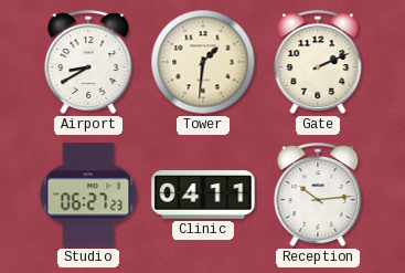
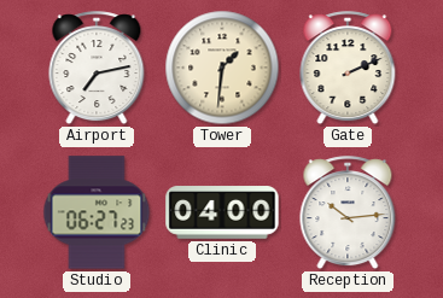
Airport: 8:40 -> 7:13 (97, 69)
Clinic: 04:11 -> 04:00 (222, 212)
